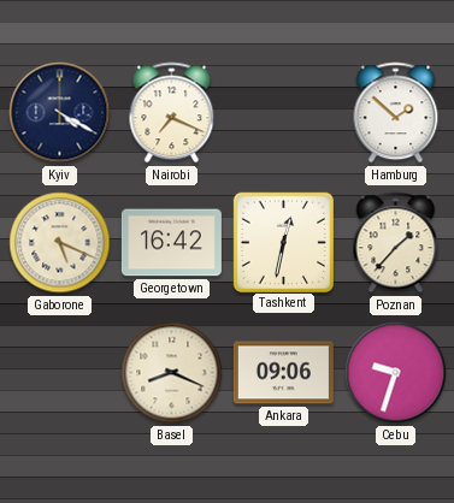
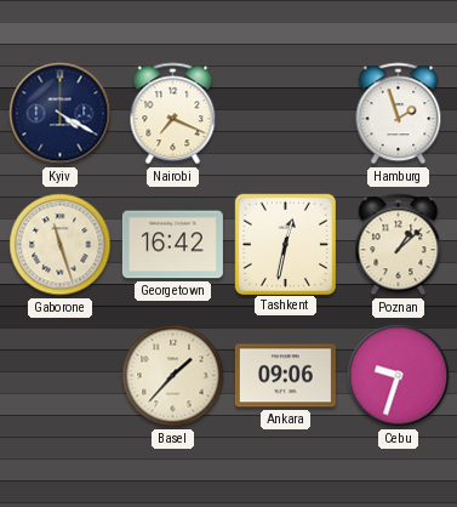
Hamburg: 1:52 -> 1:57 (399, 114)
Gaborone: 5:19 -> 11:27 (61, 245)
Poznan: 1:37 -> 1:08 (399, 245)
Basel: 8:19 -> 1:37 (173, 376)
